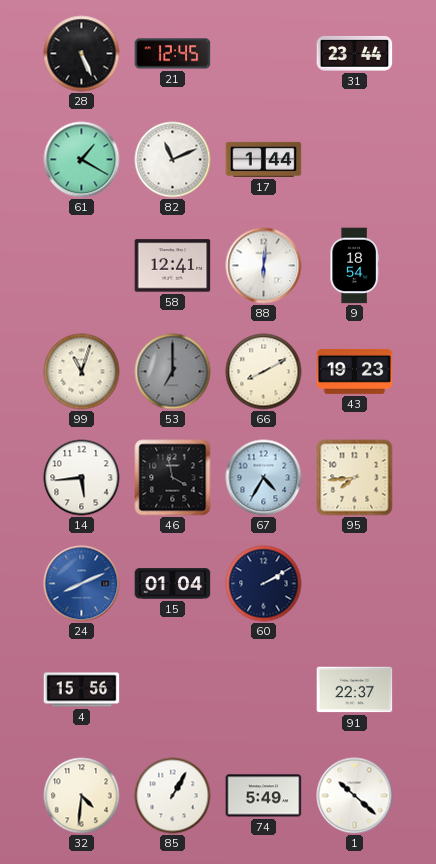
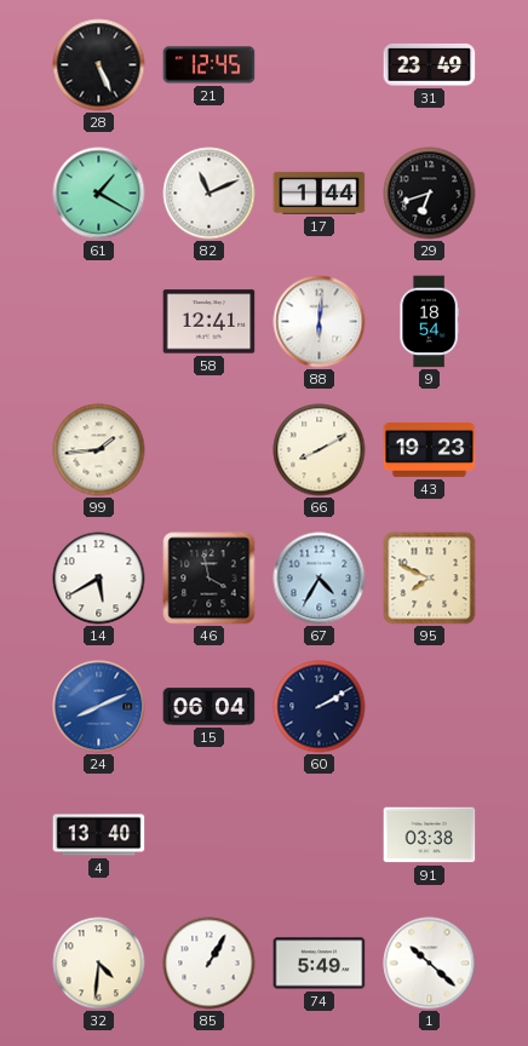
31: 23:44 -> 23:49 (430, 64)
29: none -> 6:42 (430, 194)
99: 11:03 -> 1:44 (99, 450)
53: 7:00 -> none (173, 372)
14: 5:44 -> 5:40 (99, 579)
95: 7:44 -> 7:49 (430, 579)
15: 01:04 -> 06:04 (210, 707)
4: 15:56 -> 13:40 (99, 835)
91: 22:37 -> 03:38 (430, 835)
